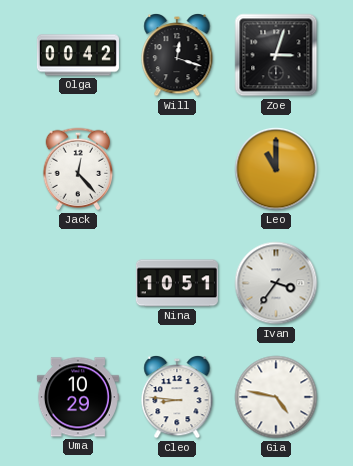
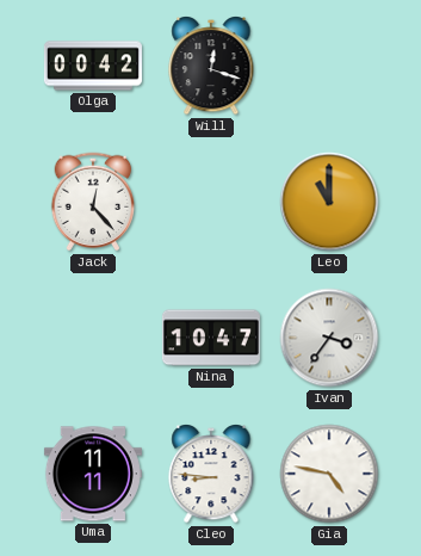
Zoe: 3:03 -> none (276, 55)
Nina: 10:51 -> 10:47 (211, 338)
Uma: 10:29 -> 11:11 (93, 474)
